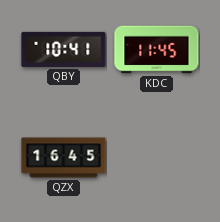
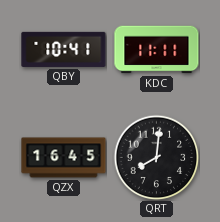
KDC: 11:45 -> 11:11 (157, 50)
QRT: none -> 8:01 (156, 157)
